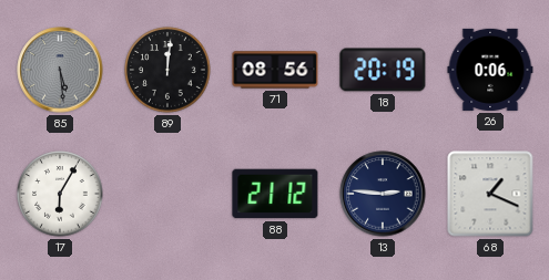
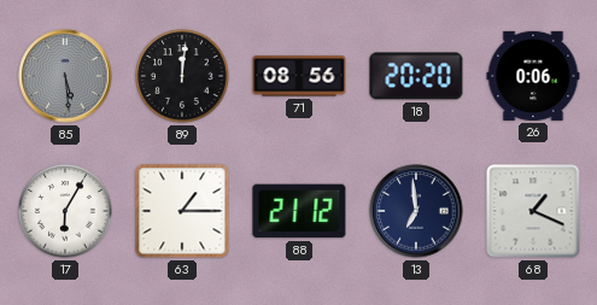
18: 20:19 -> 20:20 (416, 76)
63: none -> 1:15 (182, 211)
13: 2:46 -> 6:59 (416, 211)
